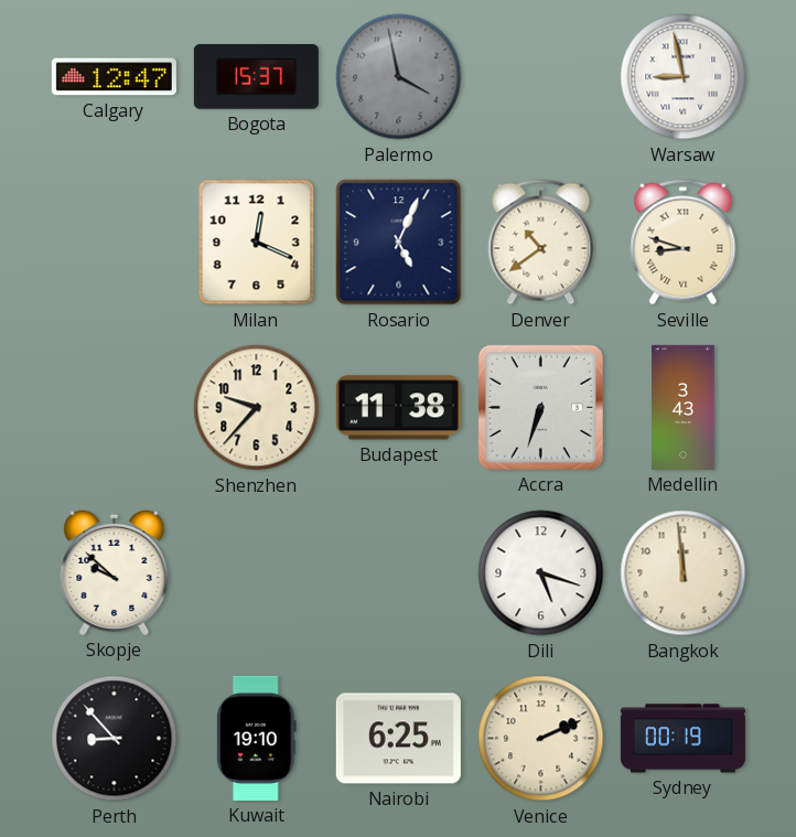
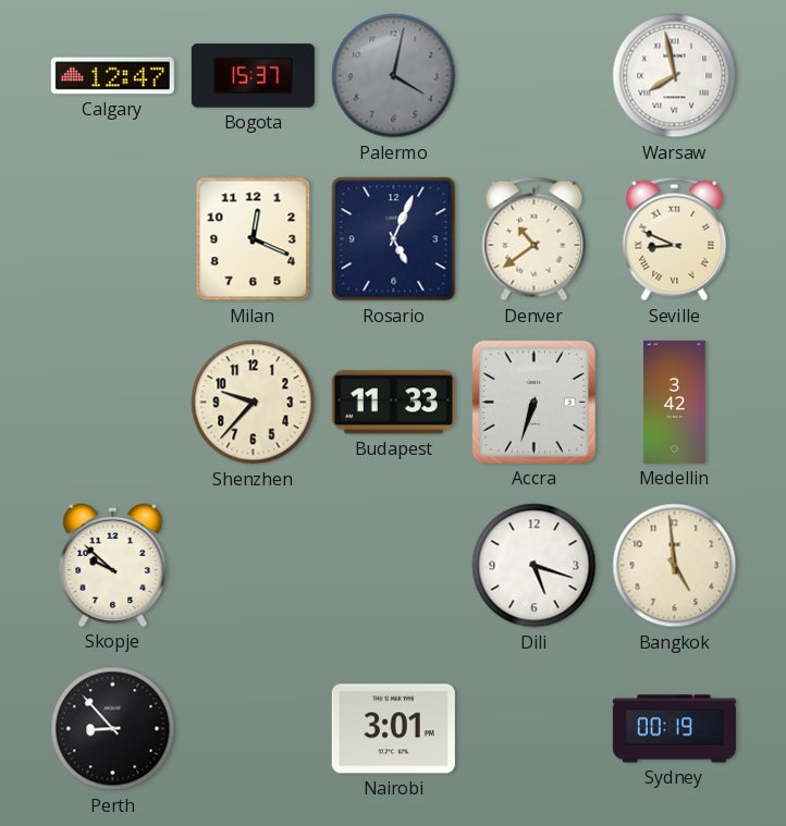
Palermo: 3:58 -> 4:02 (394, 76)
Warsaw: 8:58 -> 7:58 (675, 76)
Seville: 8:48 -> 8:49 (675, 239)
Budapest: 11:38 -> 11:33 (393, 403)
Medellin: 3:43 -> 3:42 (675, 402)
Bangkok: 11:59 -> 4:59 (675, 566)
Kuwait: 19:10 -> none (256, 738)
Nairobi: 6:25 -> 3:01 (393, 729)
Venice: 2:11 -> none (541, 739)
